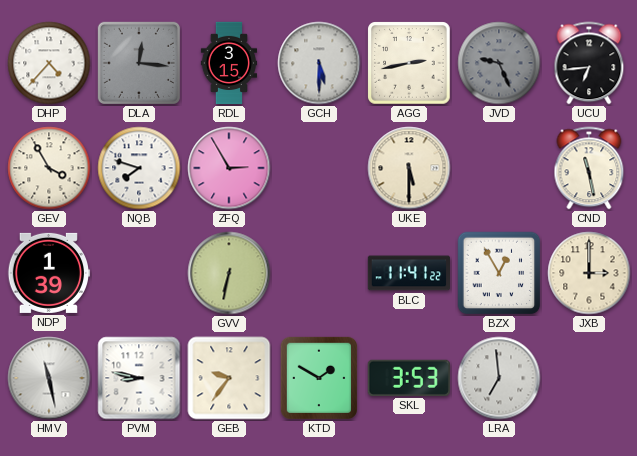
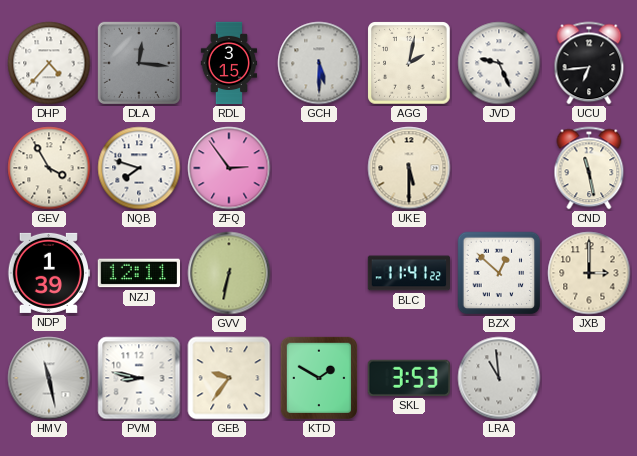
AGG: 2:43 -> 2:02 (409, 63)
JVD dial: grey -> white (499, 63)
ZFQ: 2:55 -> 2:54 (229, 168)
NZJ: none -> 12:11 (138, 273)
BZX: 12:55 -> 12:52 (499, 273)
LRA: 6:59 -> 10:59 (499, 378)
